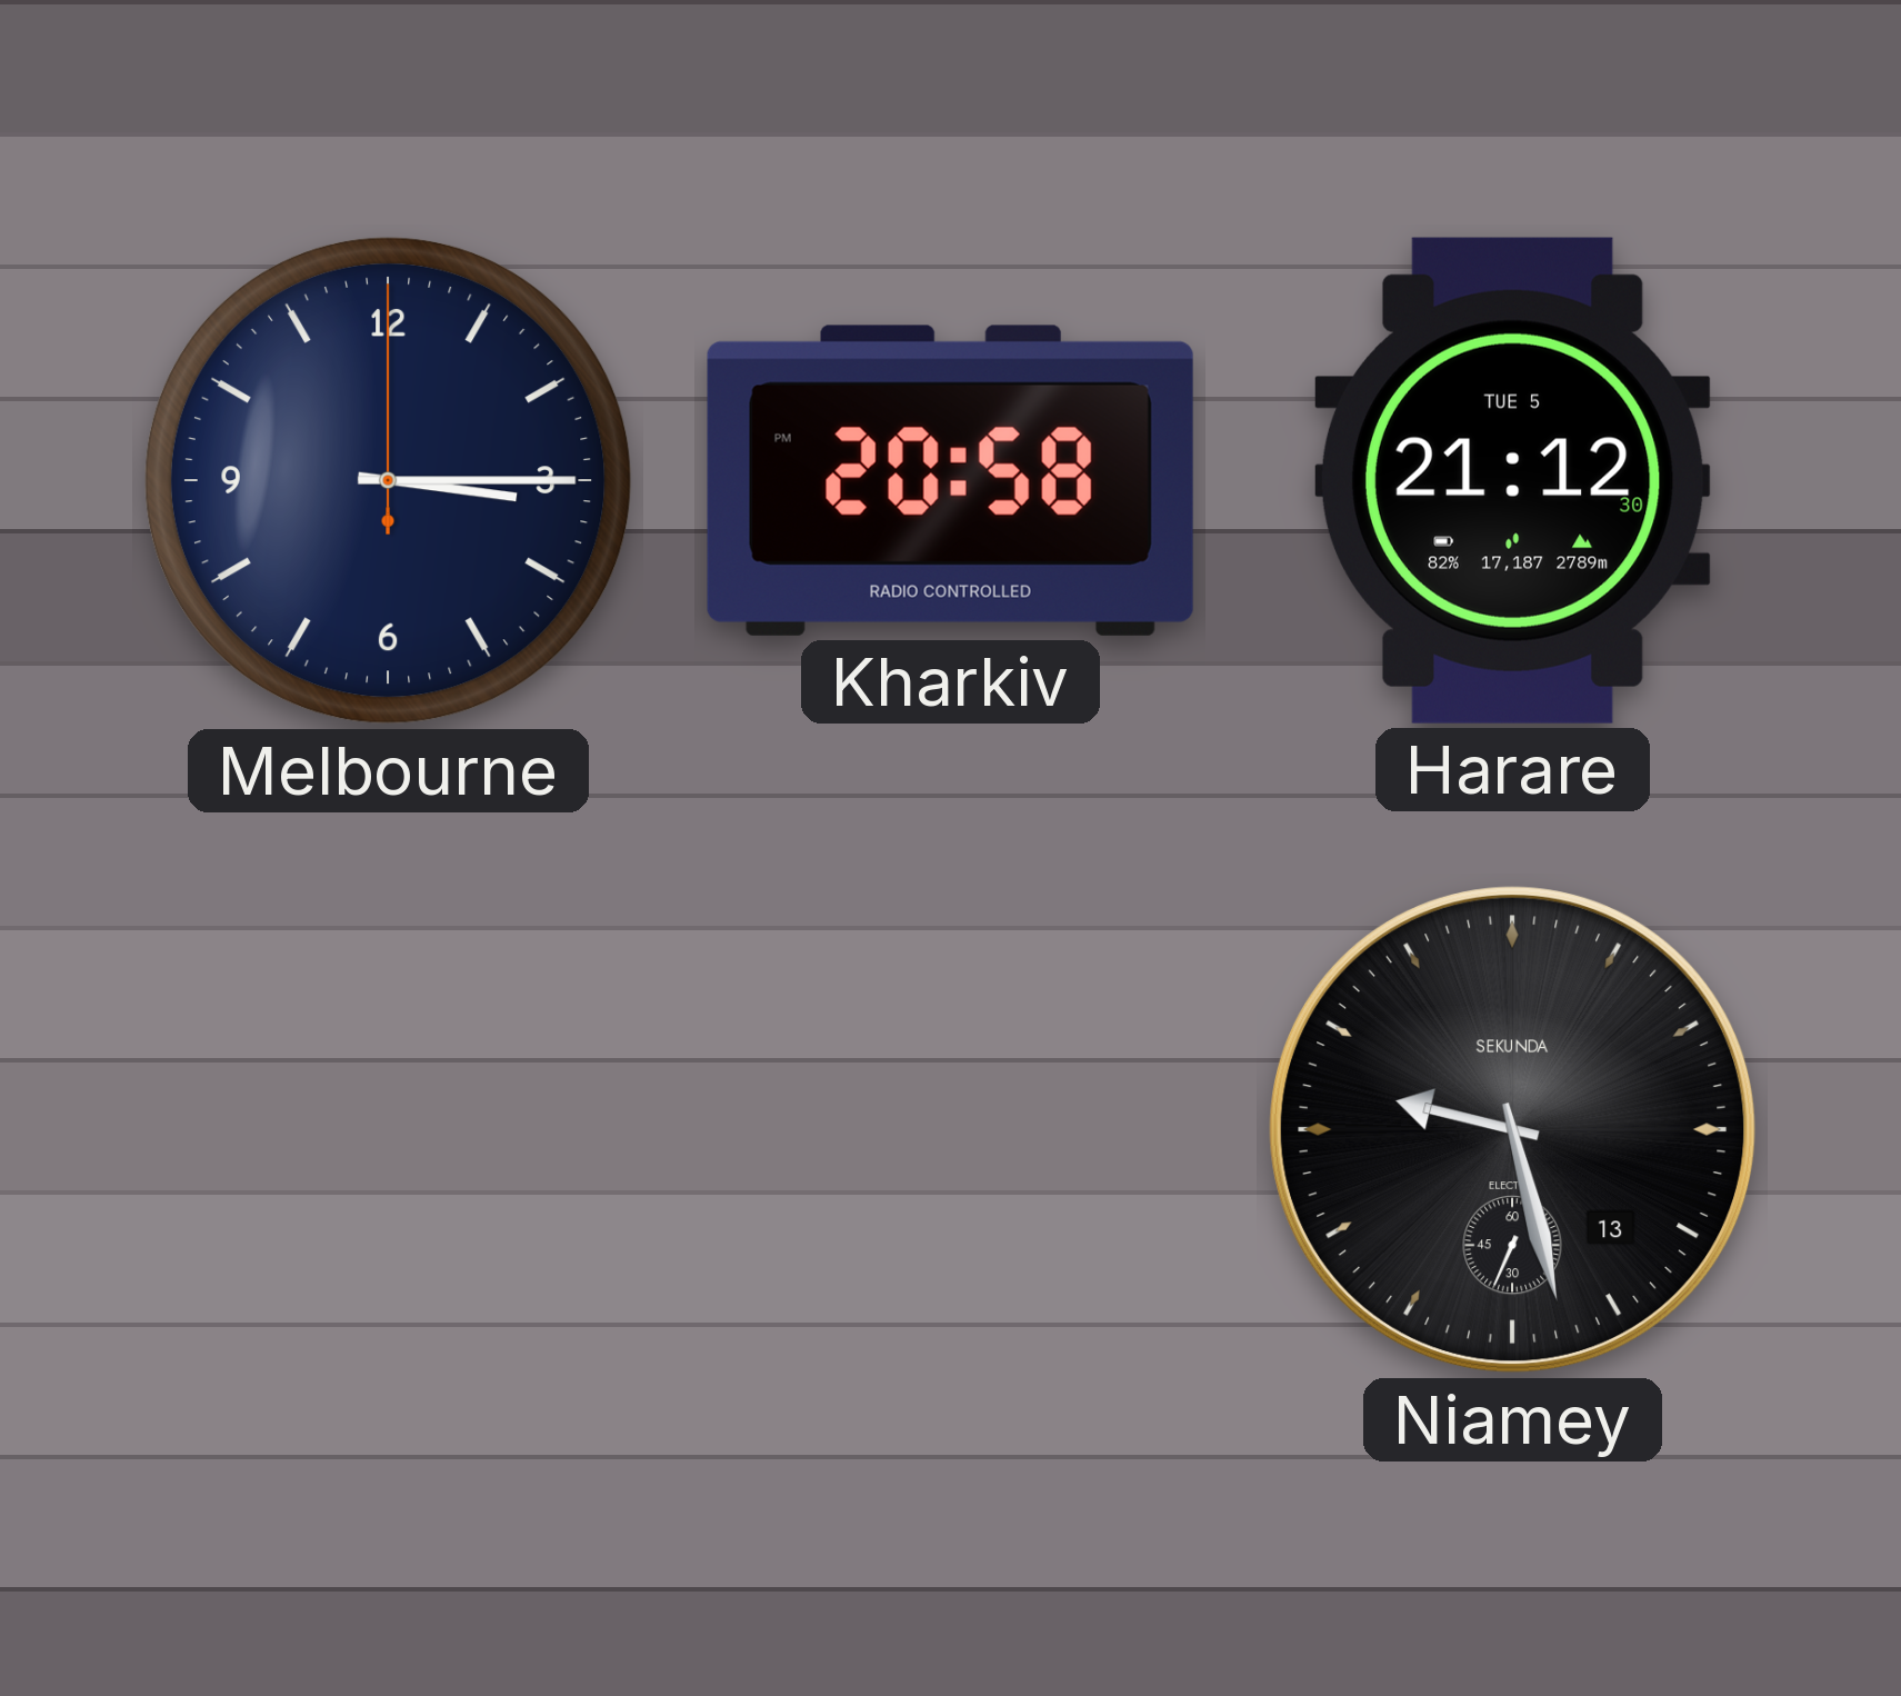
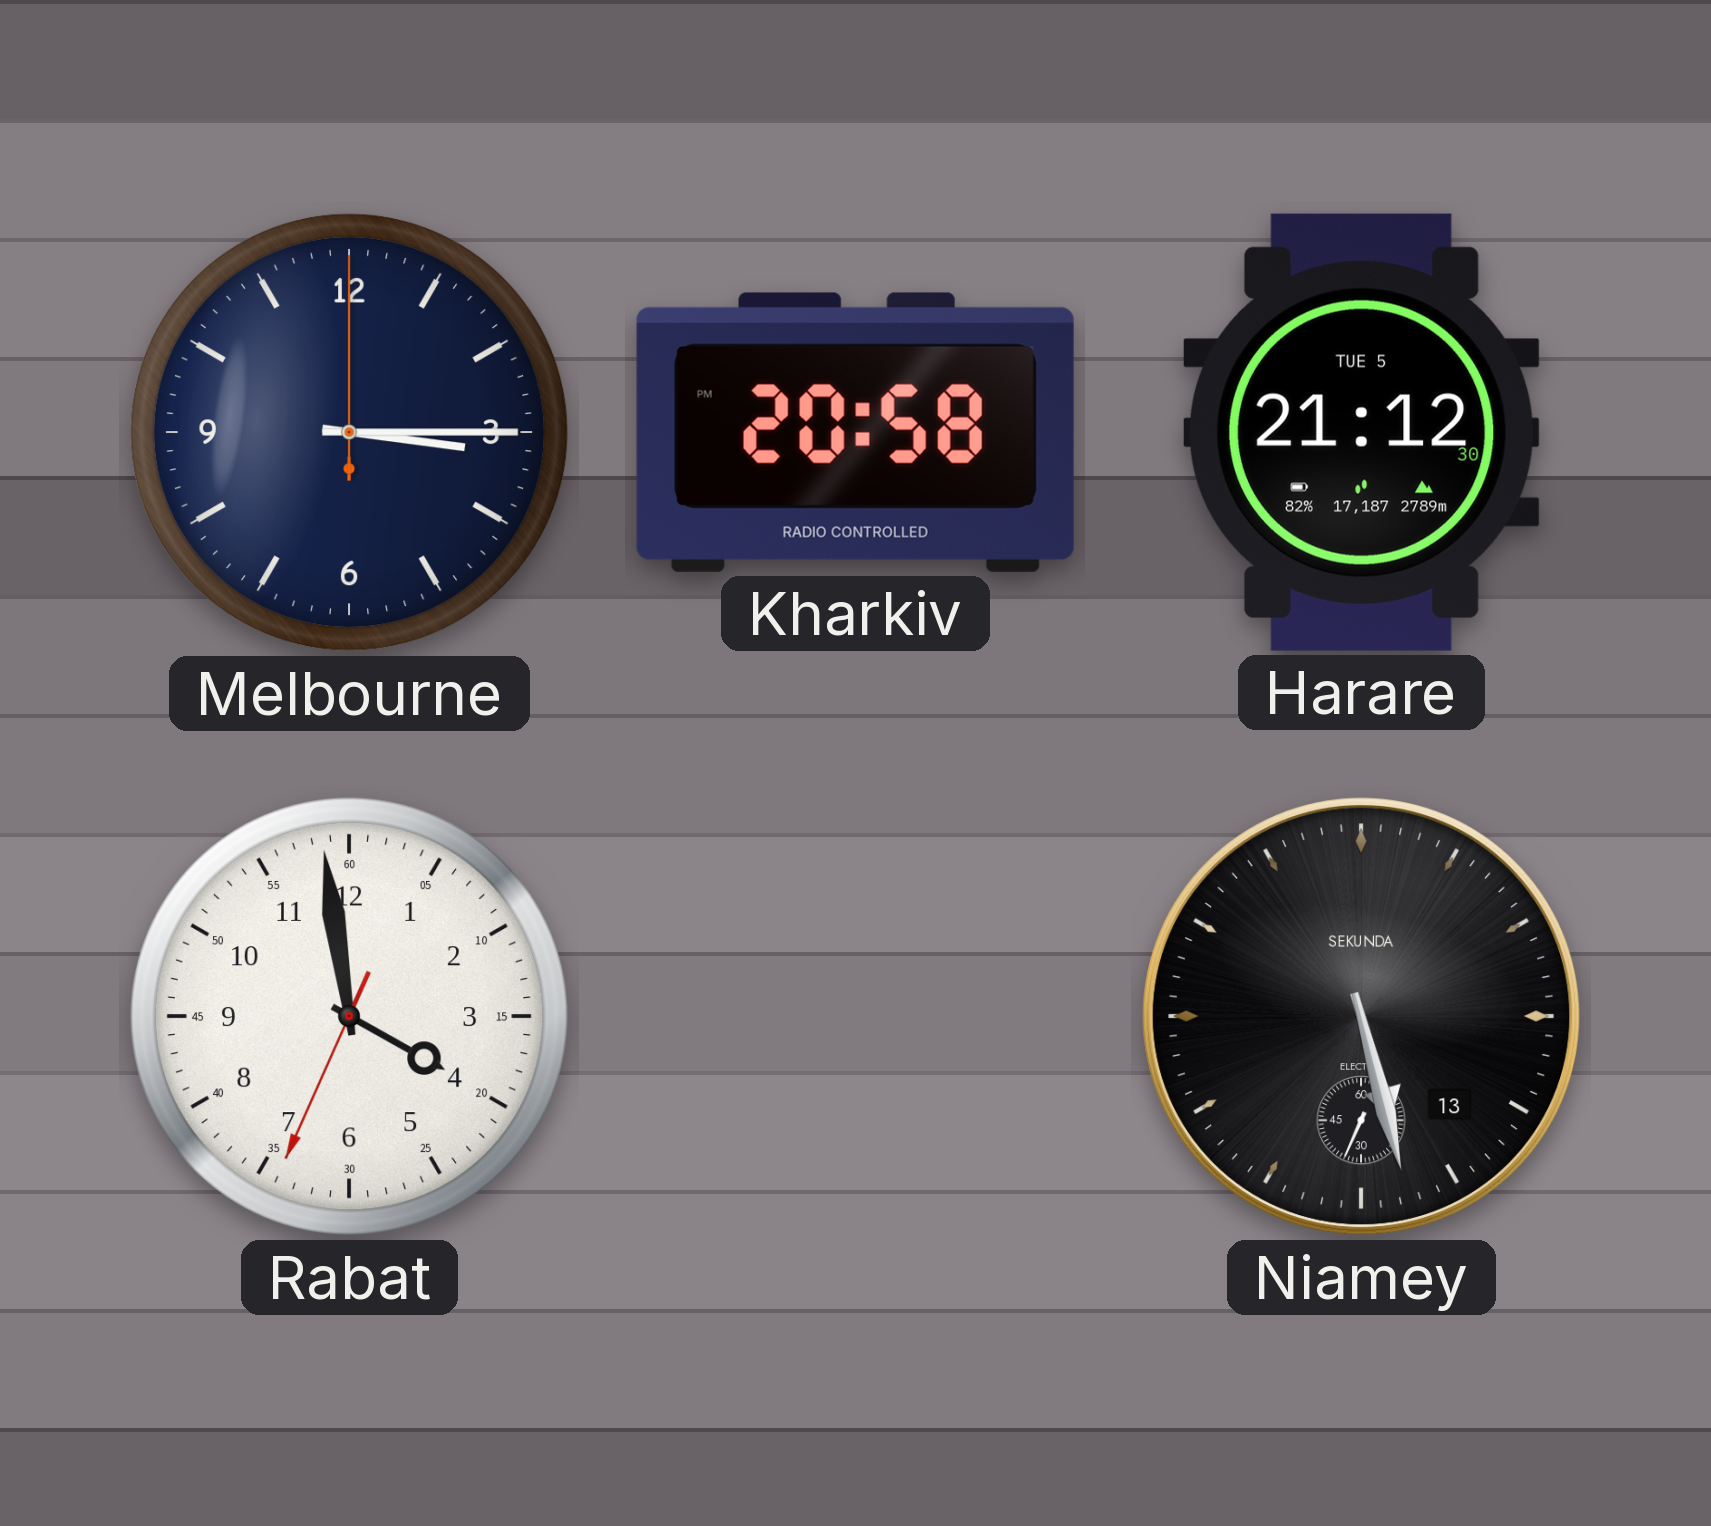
Rabat: none -> 3:58 (349, 1016)
Niamey: 9:27 -> 5:27 (1362, 1017)
